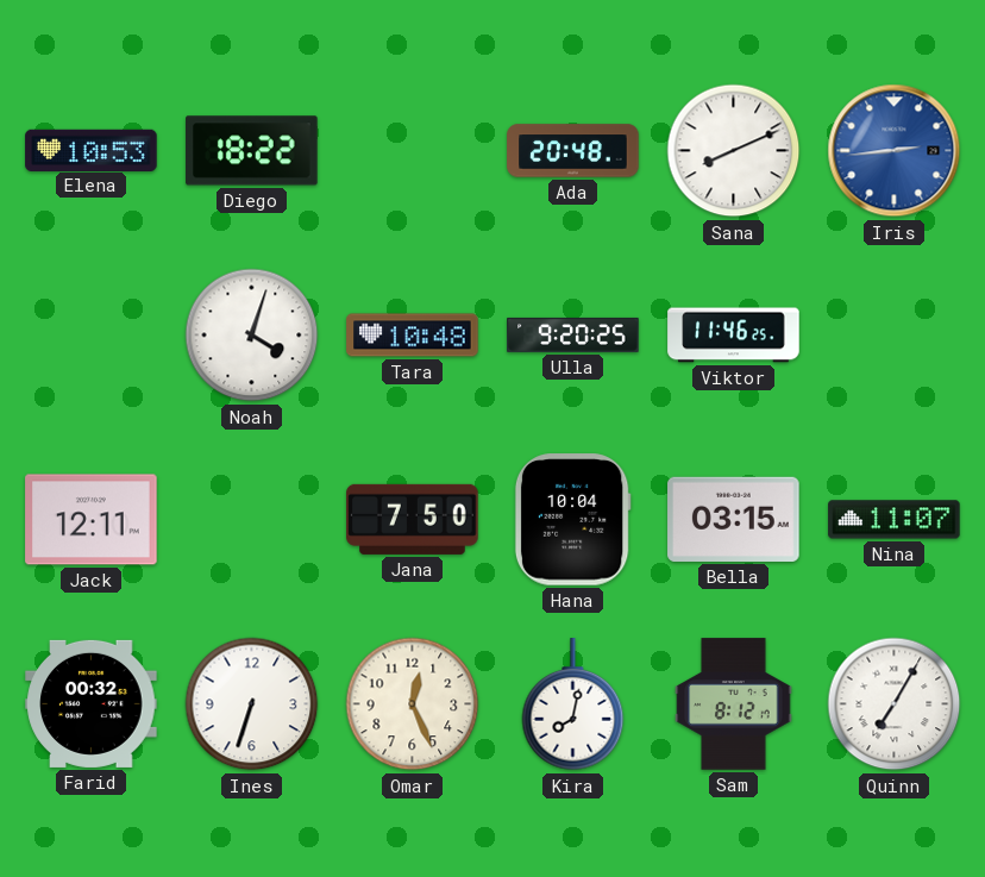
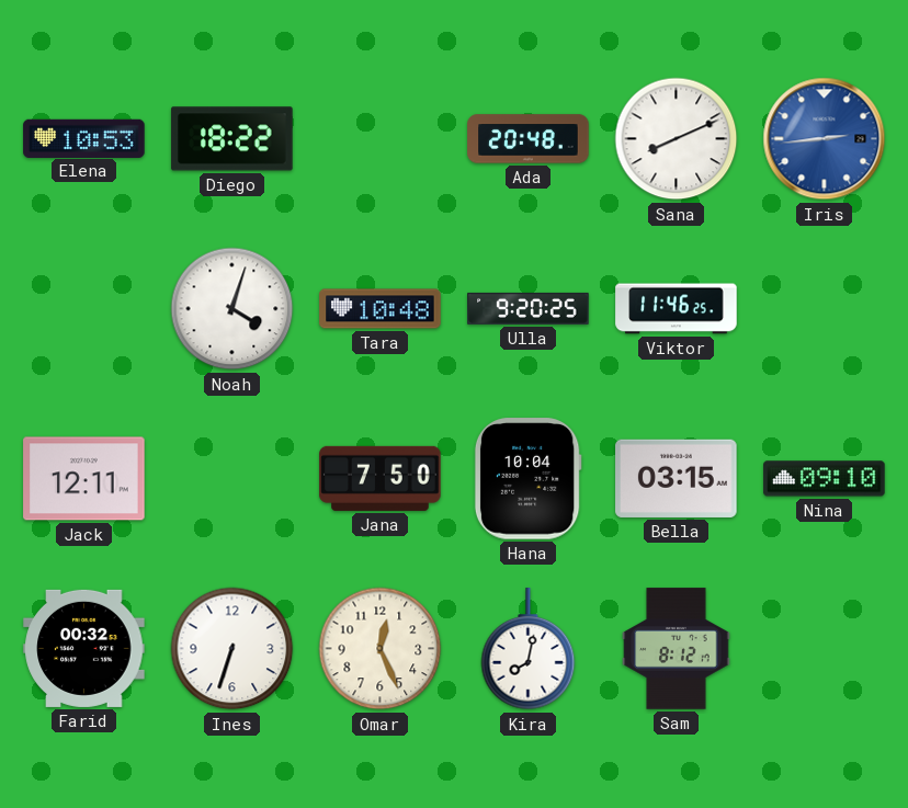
Nina: 11:07 -> 09:10 (825, 479)
Quinn: 7:05 -> none (895, 704)
